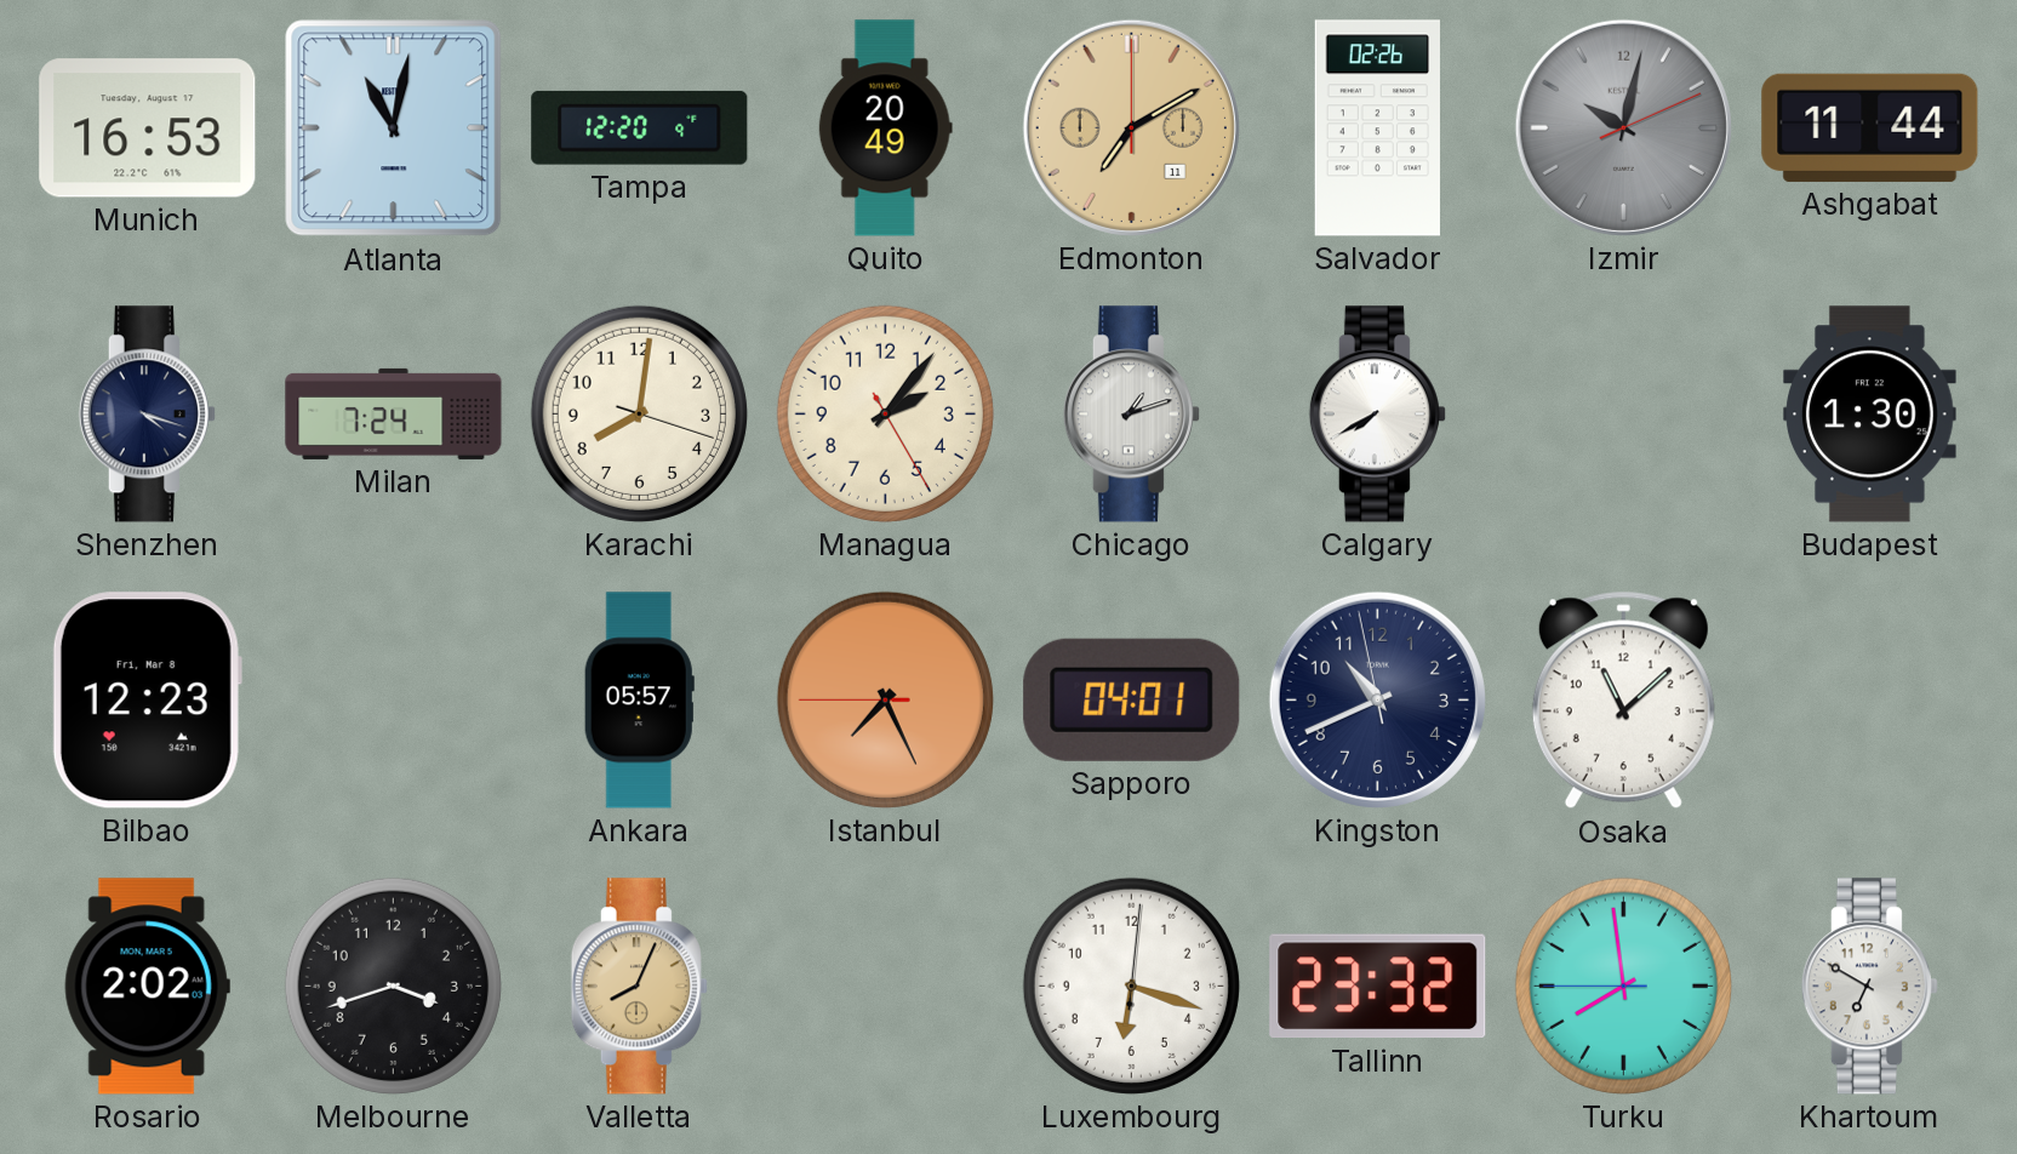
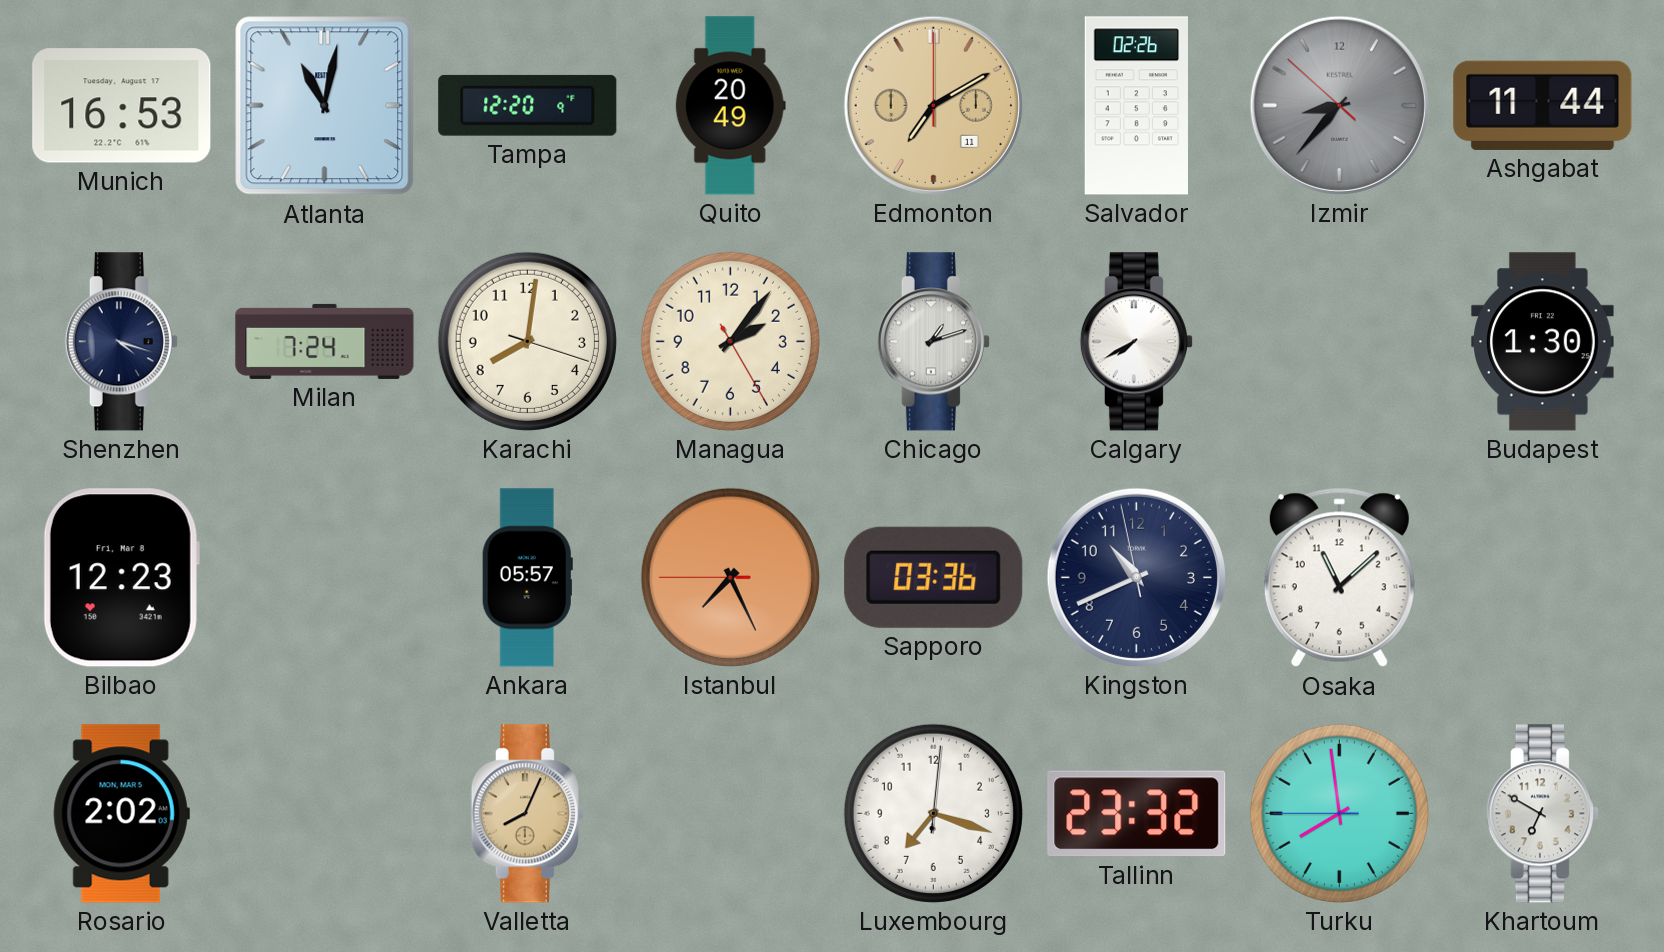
Izmir: 10:02 -> 8:36 (1339, 105)
Sapporo: 04:01 -> 03:36 (934, 577)
Melbourne: 3:42 -> none (393, 986)
Luxembourg: 6:18 -> 7:18 (933, 813)
